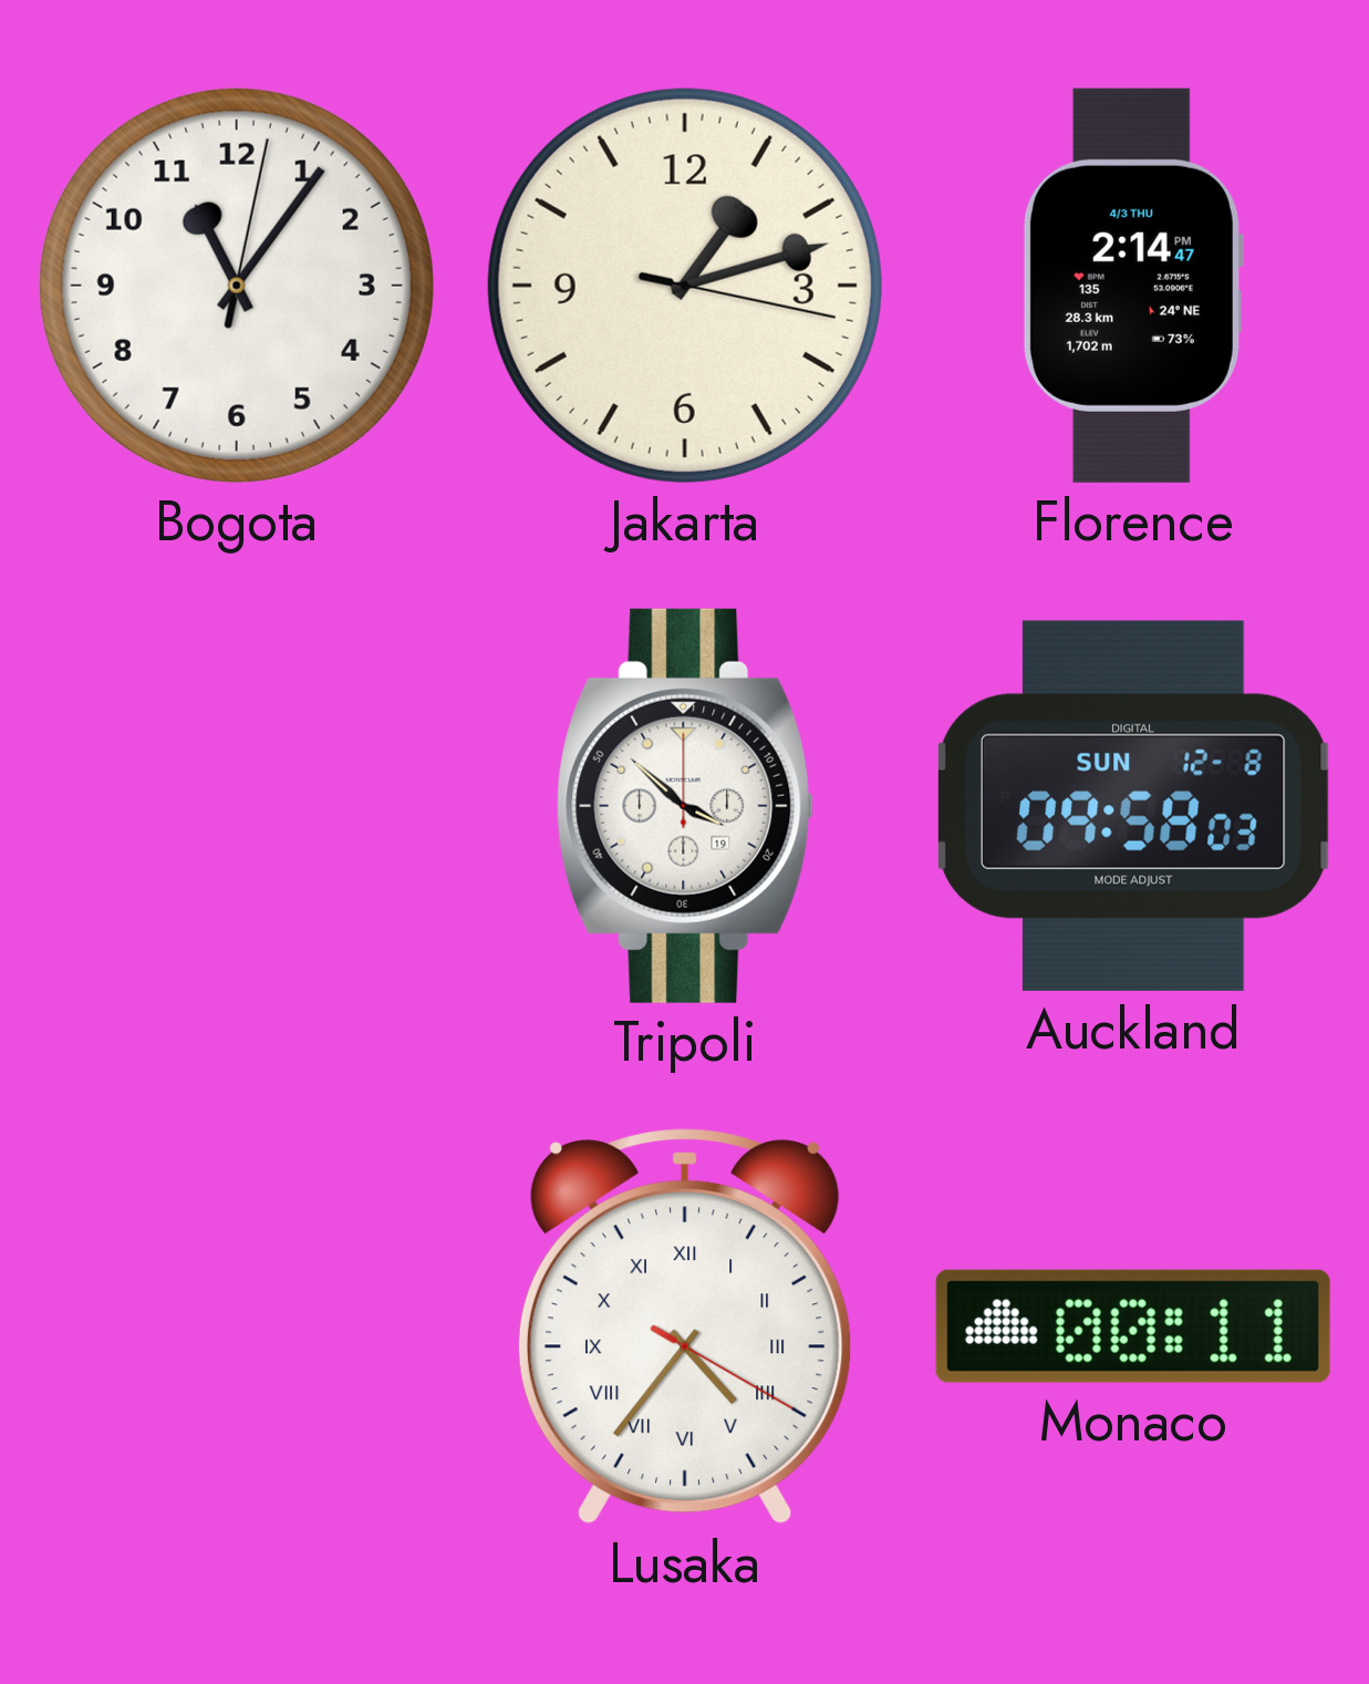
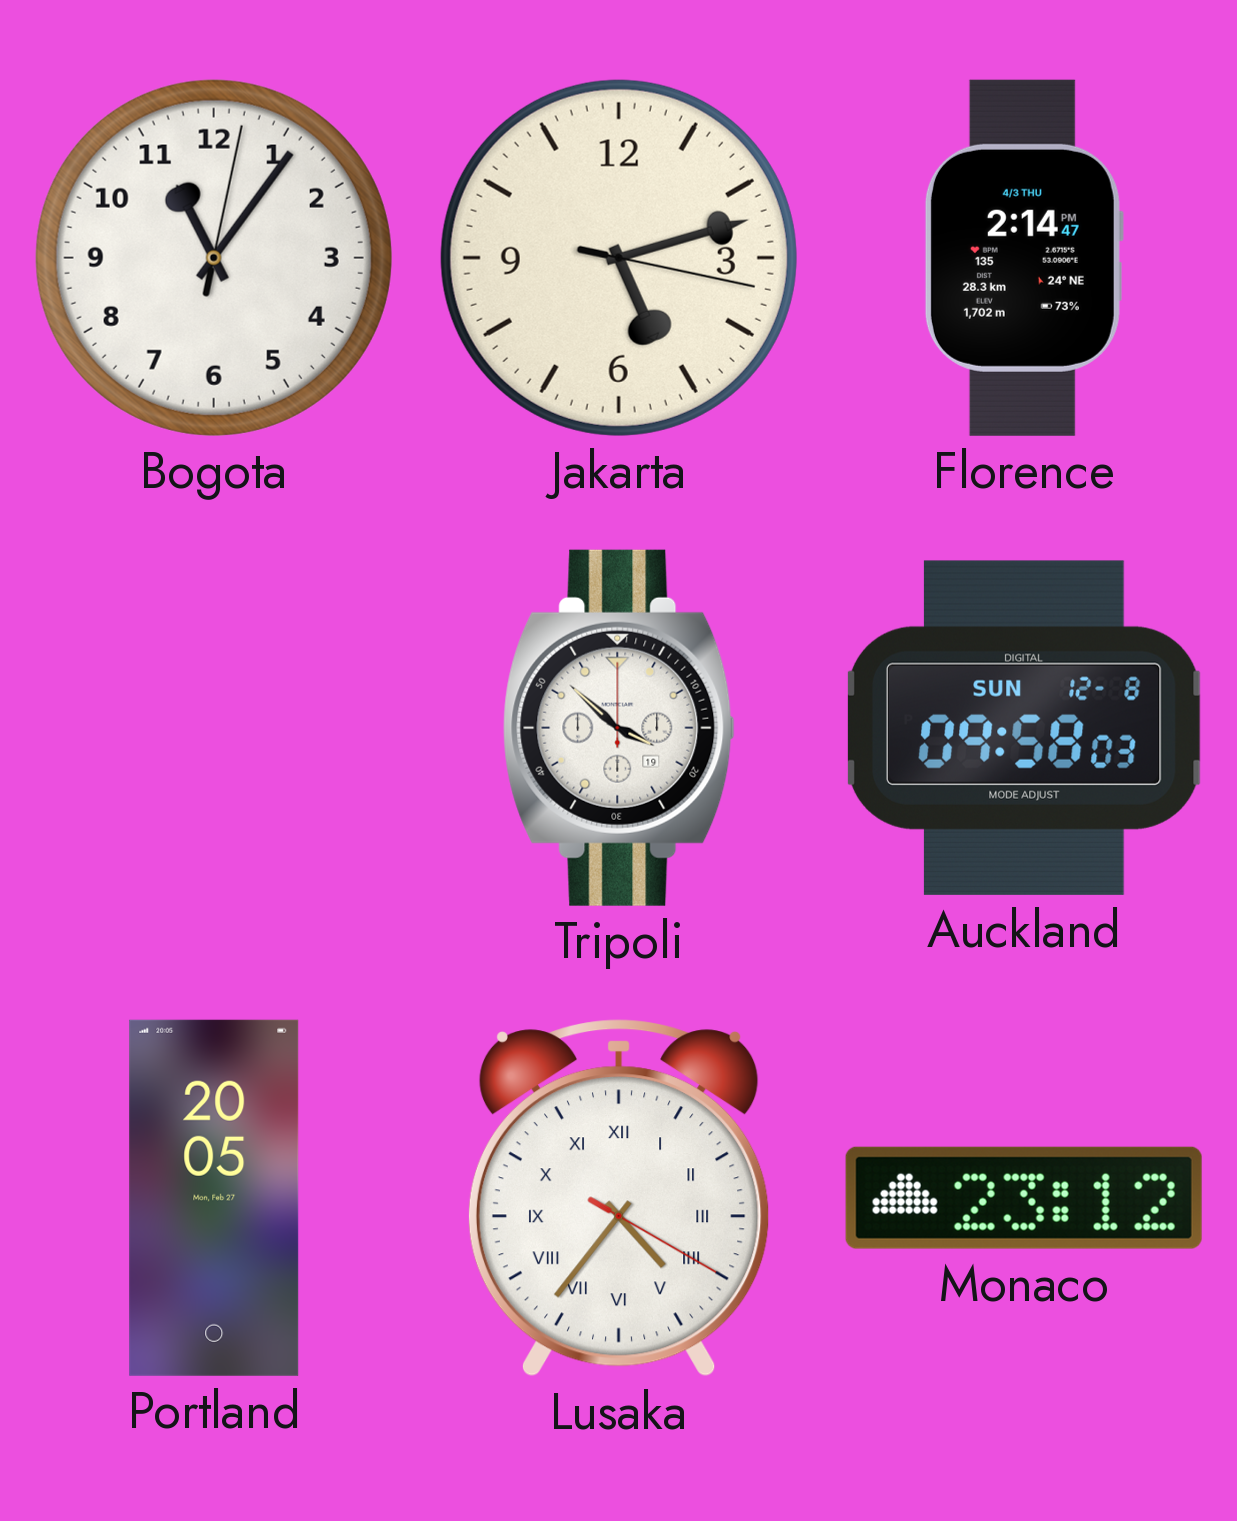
Jakarta: 1:12 -> 5:12 (619, 258)
Portland: none -> 20:05 (214, 1198)
Monaco: 00:11 -> 23:12 (1024, 1198)
